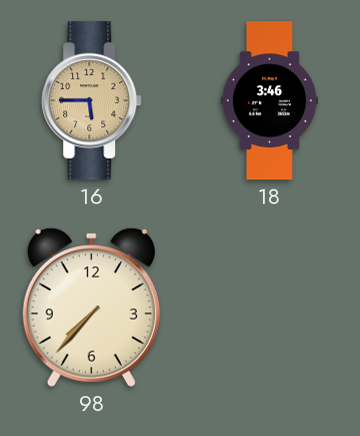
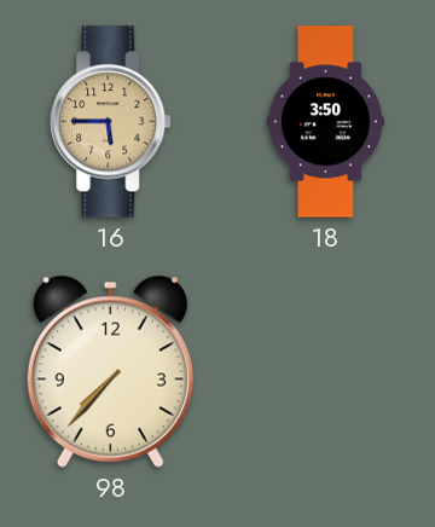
18: 3:46 -> 3:50 (325, 122)
